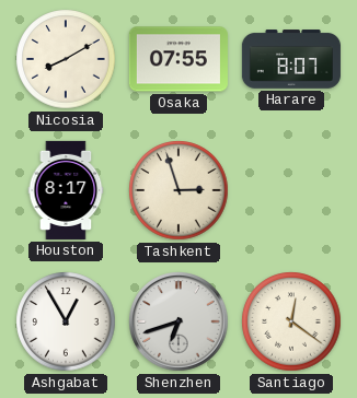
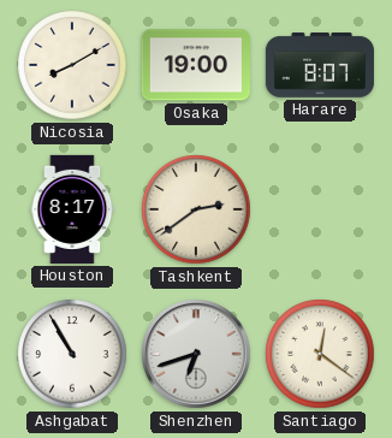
Osaka: 07:55 -> 19:00 (196, 65)
Tashkent: 2:57 -> 2:39 (196, 209)
Ashgabat: 12:55 -> 10:55 (72, 354)
